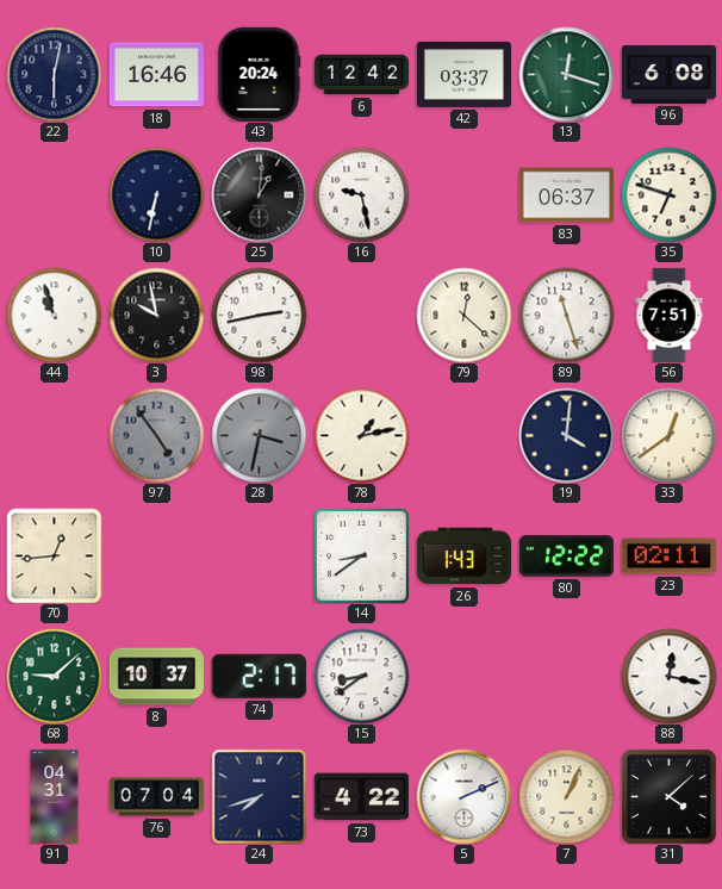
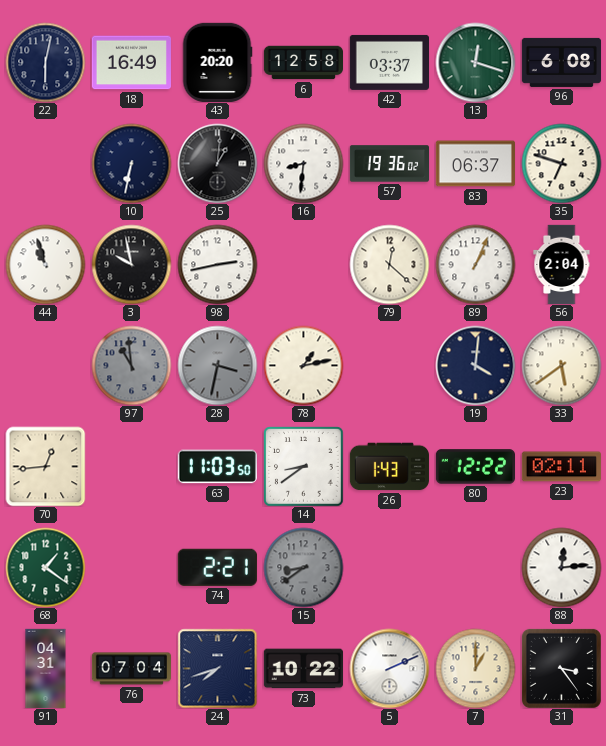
18: 16:46 -> 16:49 (131, 63)
43: 20:24 -> 20:20 (217, 62)
6: 12:42 -> 12:58 (303, 63)
16: 9:28 -> 8:31 (303, 163)
57: none -> 19:36 (389, 164)
89: 11:27 -> 1:04 (475, 264)
56: 7:51 -> 2:04 (562, 264)
97: 4:54 -> 10:59 (131, 365)
33: 12:39 -> 5:39 (561, 365)
63: none -> 11:03 (217, 467)
68: 9:08 -> 1:21 (45, 567)
8: 10:37 -> none (156, 677)
74: 2:17 -> 2:21 (217, 567)
15 dial: white -> grey (303, 567)
88: 12:17 -> 12:14 (561, 567)
73: 4:22 -> 10:22 (303, 669)
7: 1:04 -> 1:00 (475, 668)
31: 4:08 -> 3:24 (561, 668)
